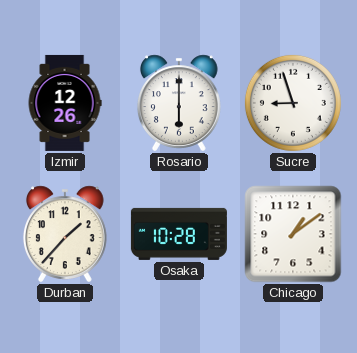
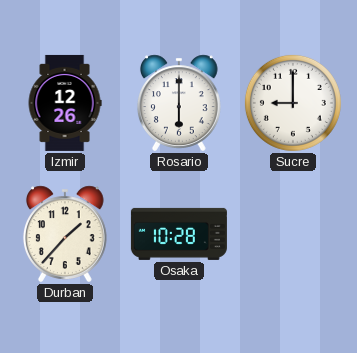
Sucre: 8:57 -> 9:00 (293, 103)
Chicago: 1:09 -> none (293, 234)
